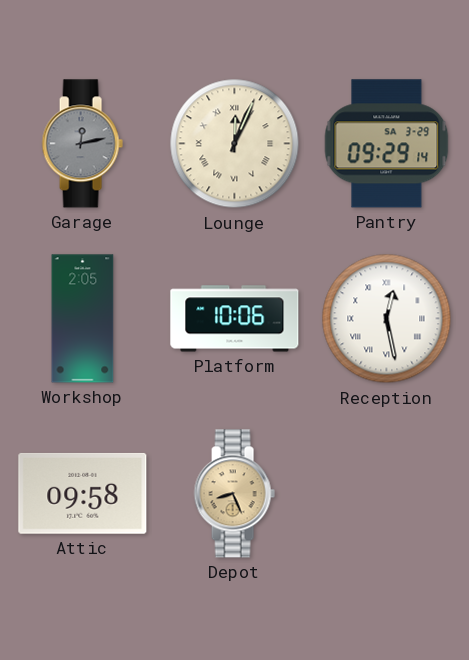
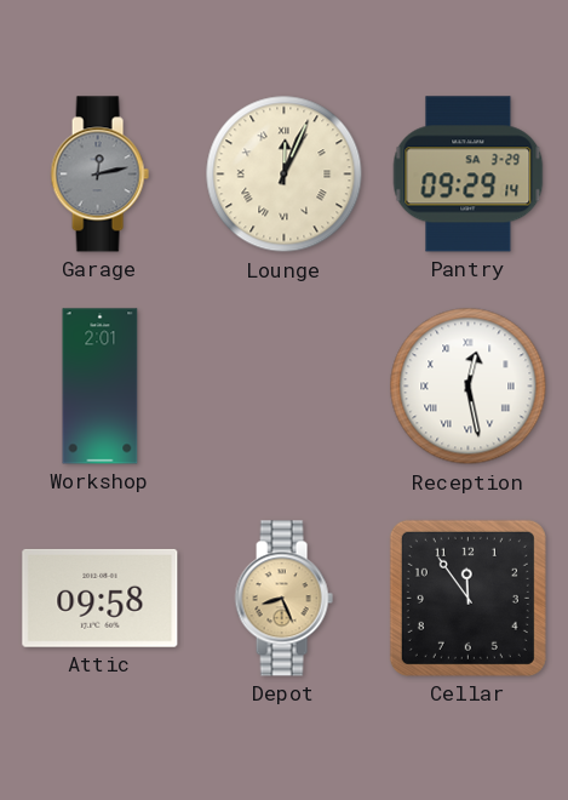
Workshop: 2:05 -> 2:01 (101, 387)
Platform: 10:06 -> none (235, 319)
Cellar: none -> 11:54 (467, 598)
